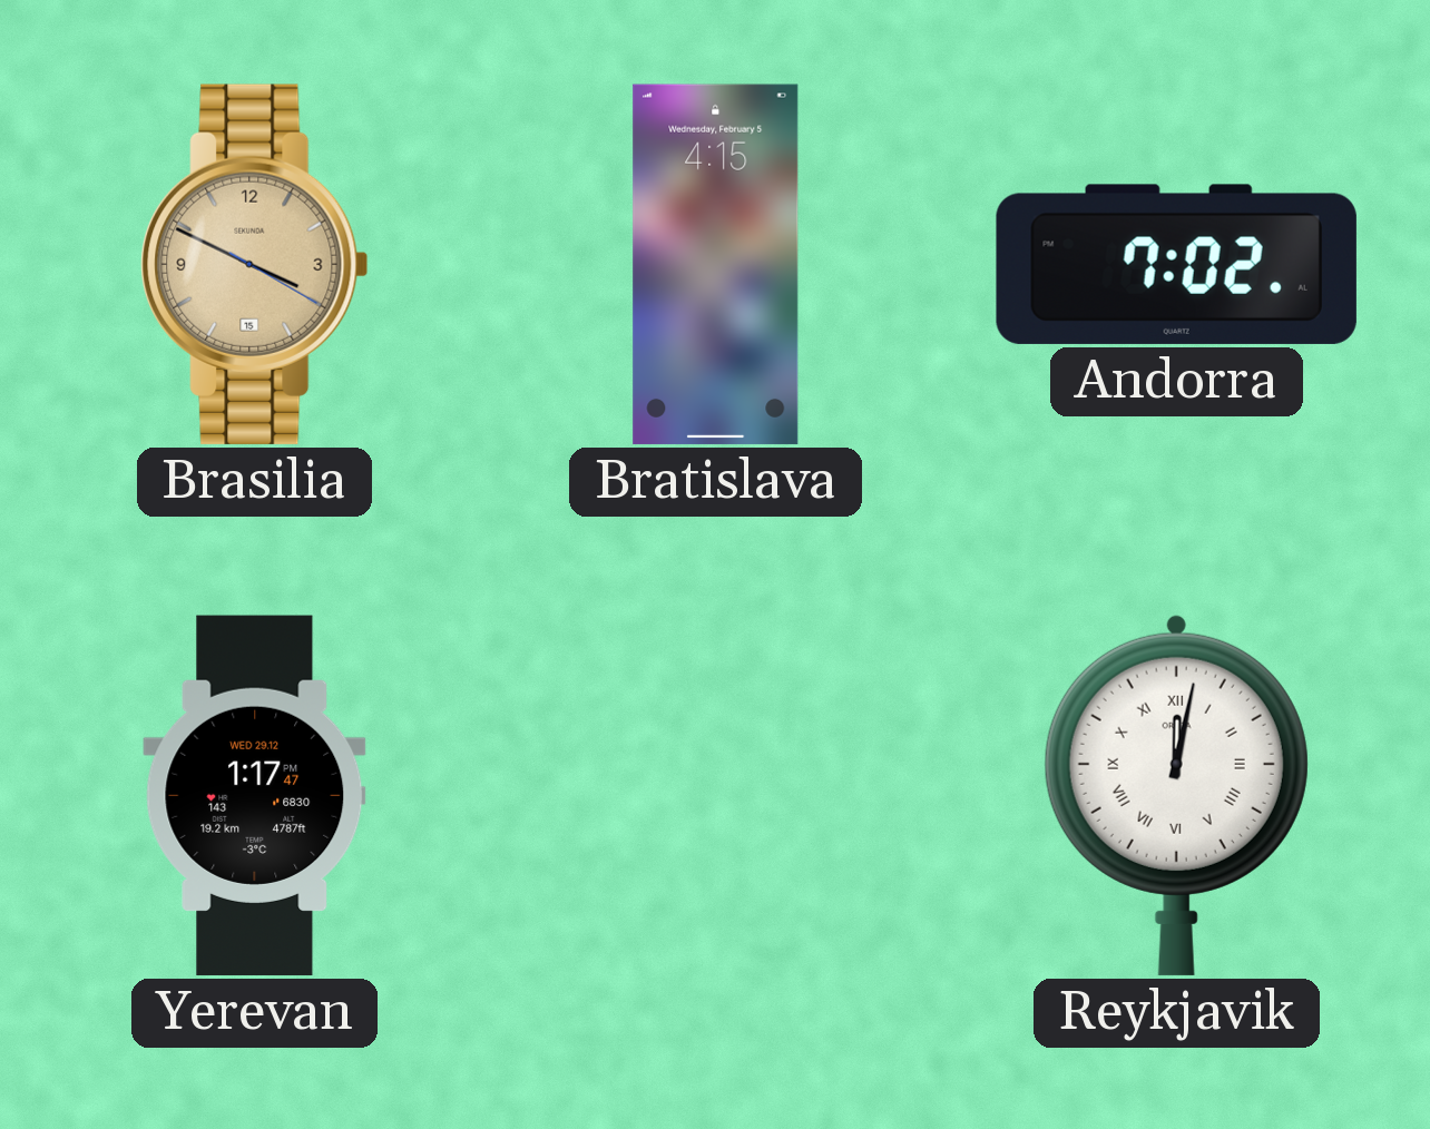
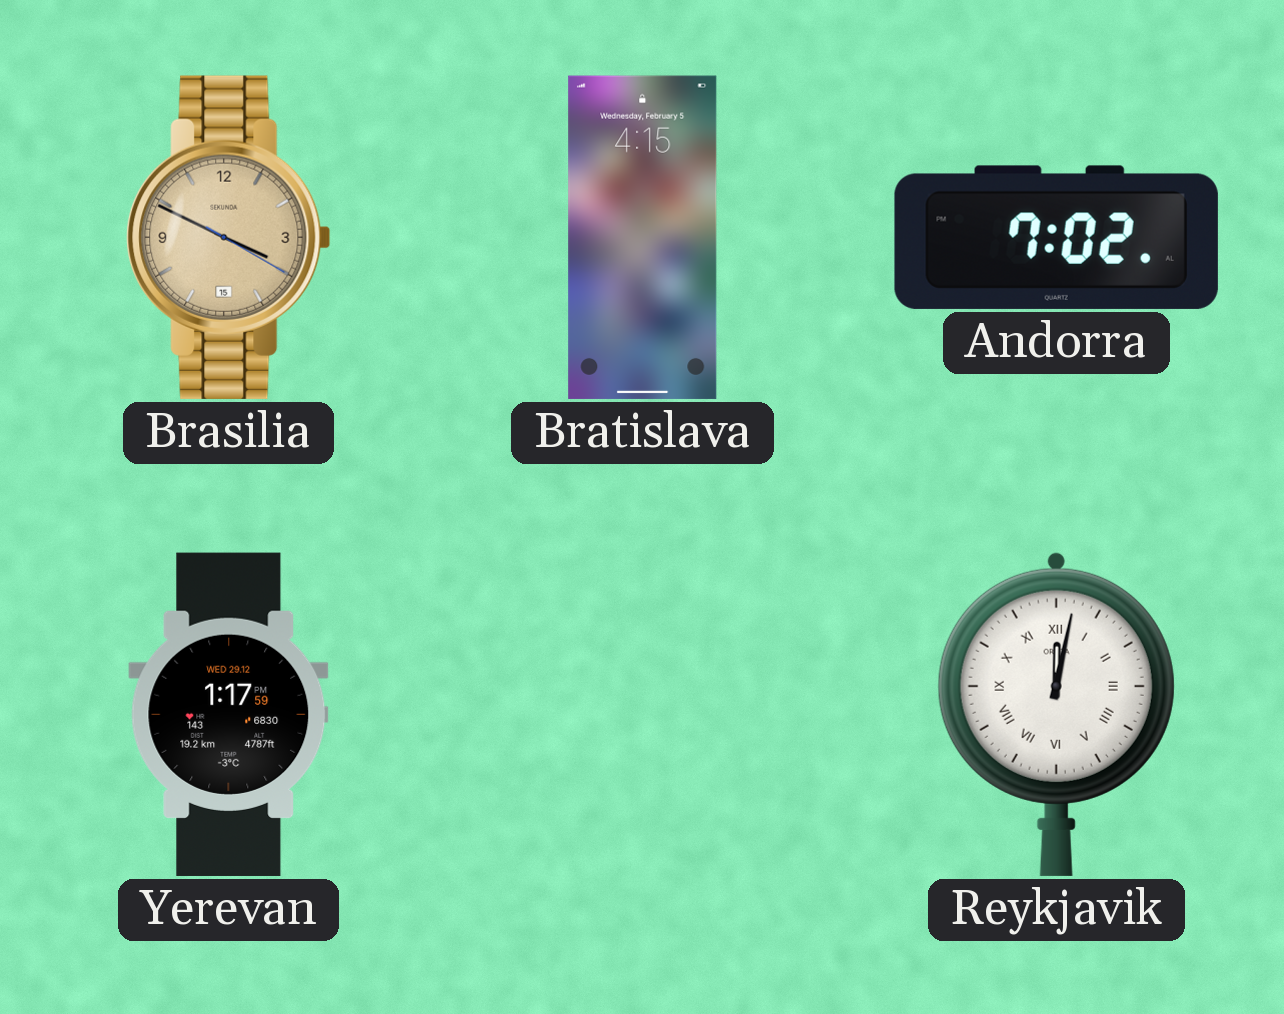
Yerevan: 1:17:47 PM -> 1:17:59 PM (229, 714)
